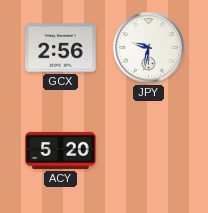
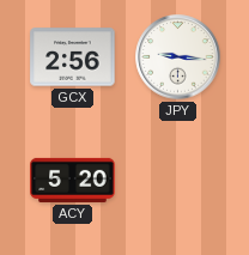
JPY: 9:32 -> 9:16 (178, 57)
